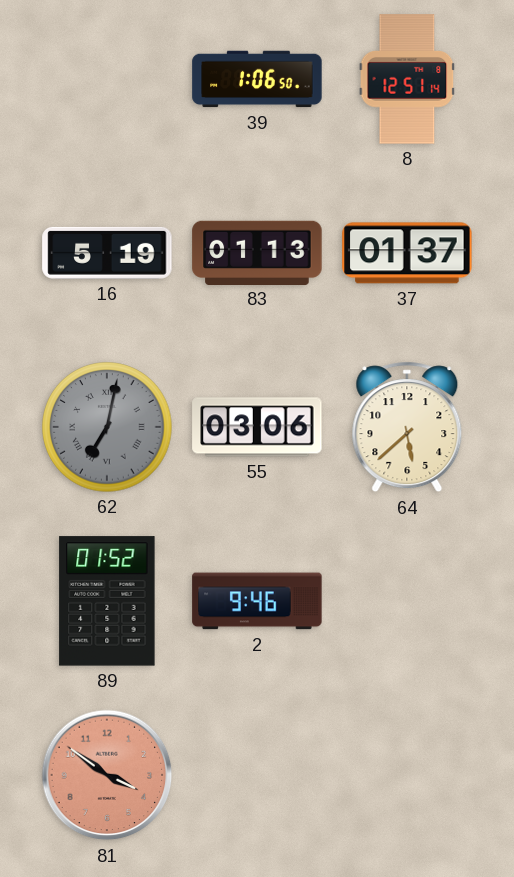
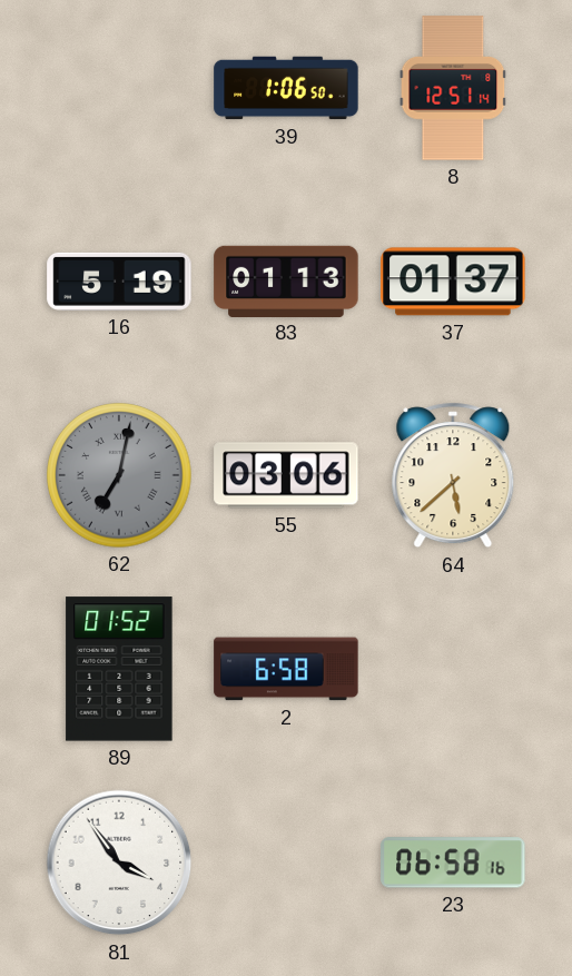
2: 9:46 -> 6:58 (286, 669)
81: 3:51 -> 3:54 (119, 862)
81 dial: salmon -> white (119, 862)
23: none -> 06:58 (453, 862)
